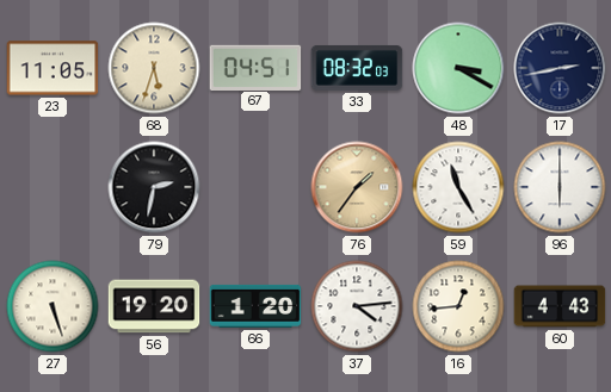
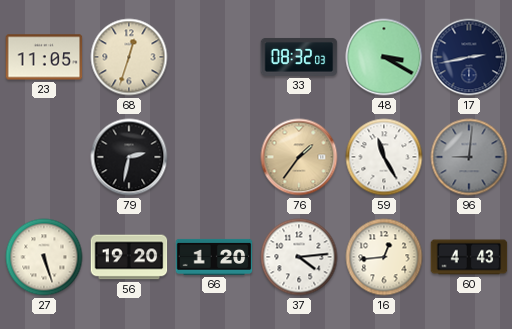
68: 5:33 -> 12:33 (129, 57)
67: 04:51 -> none (255, 67)
96: 6:00 -> 9:01 (469, 157)
96 dial: white -> grey (469, 157)
